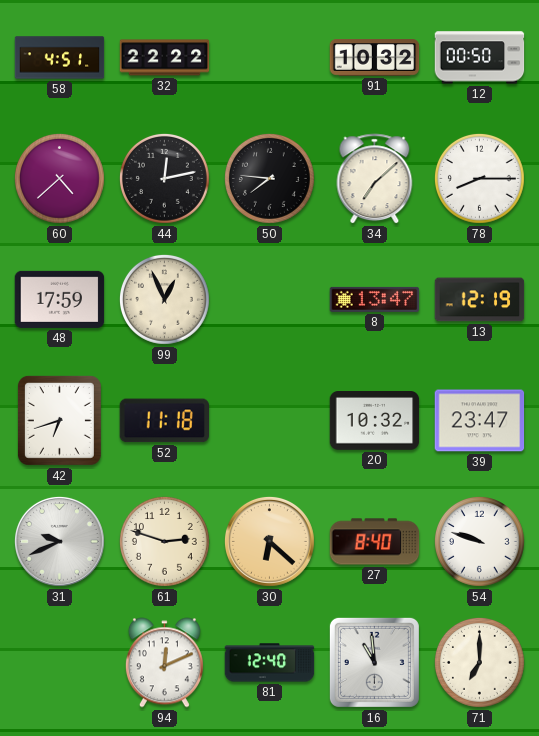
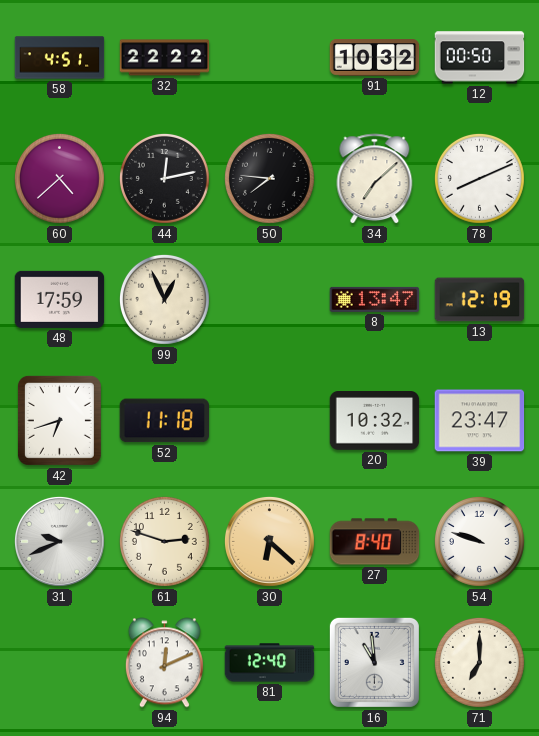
78: 8:15 -> 8:11 (479, 178)
